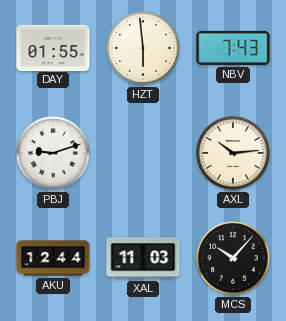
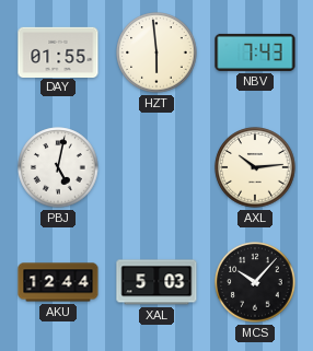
PBJ: 9:12 -> 5:02 (58, 167)
XAL: 11:03 -> 5:03 (156, 282)
